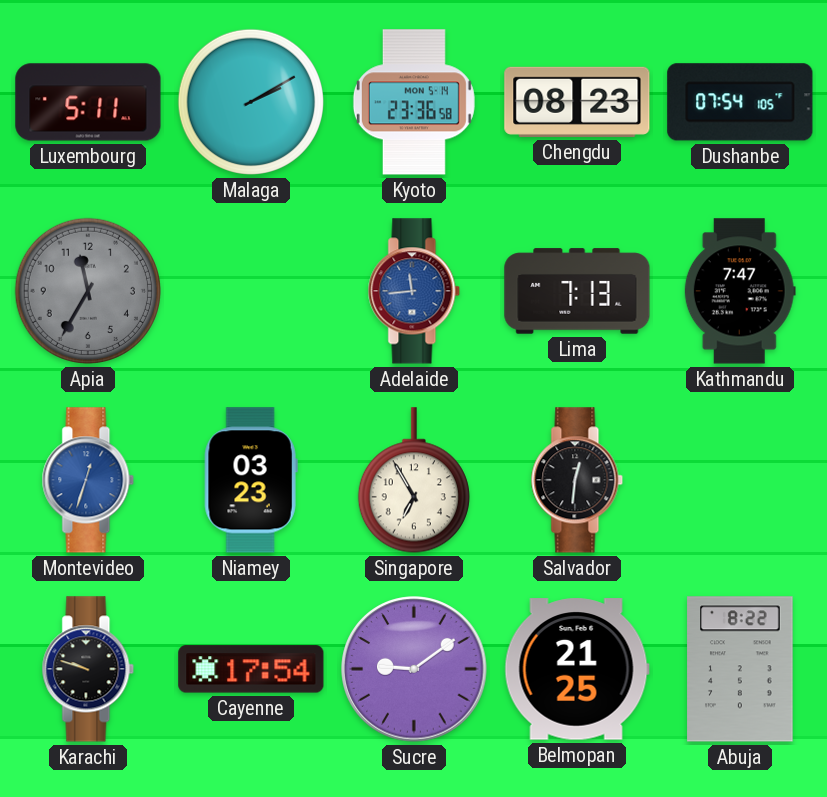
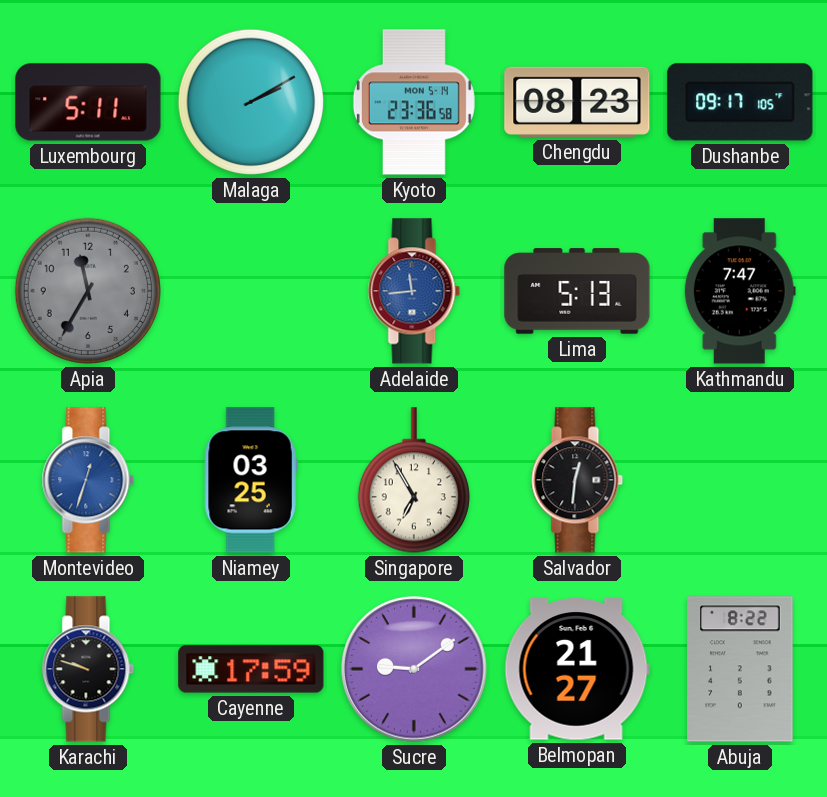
Dushanbe: 07:54 -> 09:17 (740, 102)
Lima: 7:13 -> 5:13 (577, 291)
Niamey: 03:23 -> 03:25 (251, 480)
Cayenne: 17:54 -> 17:59 (251, 669)
Belmopan: 21:25 -> 21:27 (577, 669)
